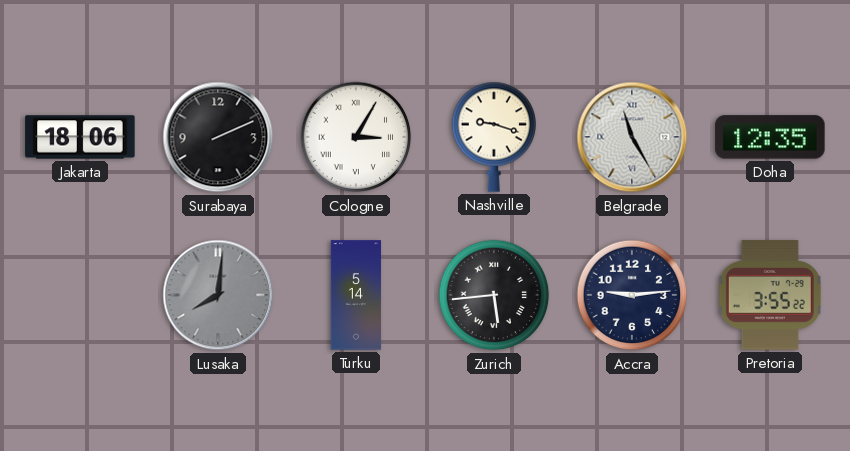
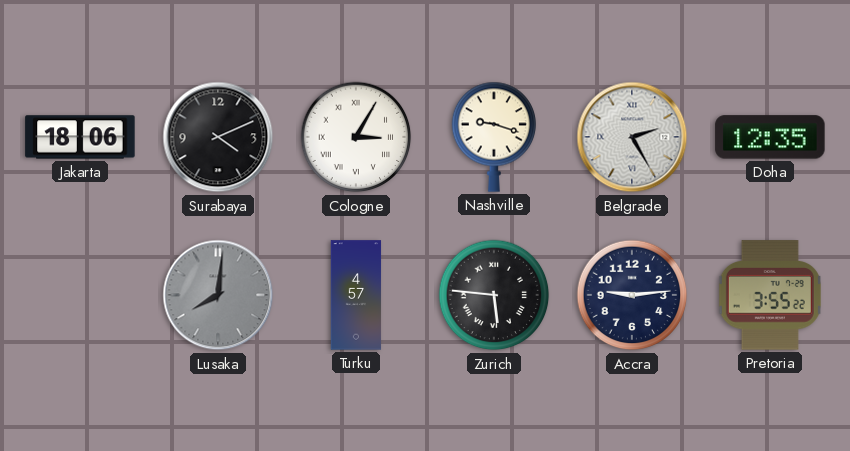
Surabaya: 2:11 -> 4:11 (218, 137)
Belgrade: 11:25 -> 2:25 (632, 137)
Turku: 5:14 -> 4:57 (356, 295)
Zurich: 5:44 -> 5:46 (494, 295)
